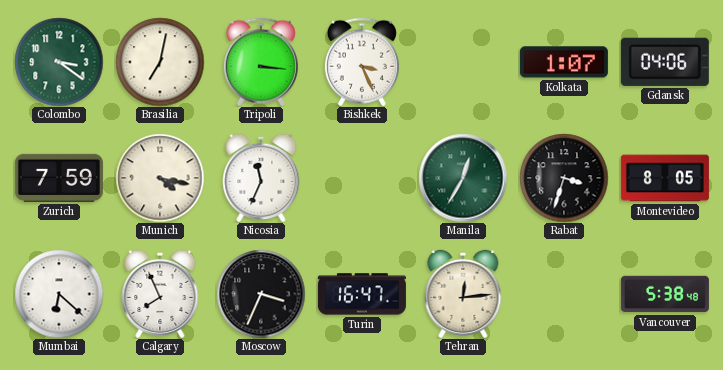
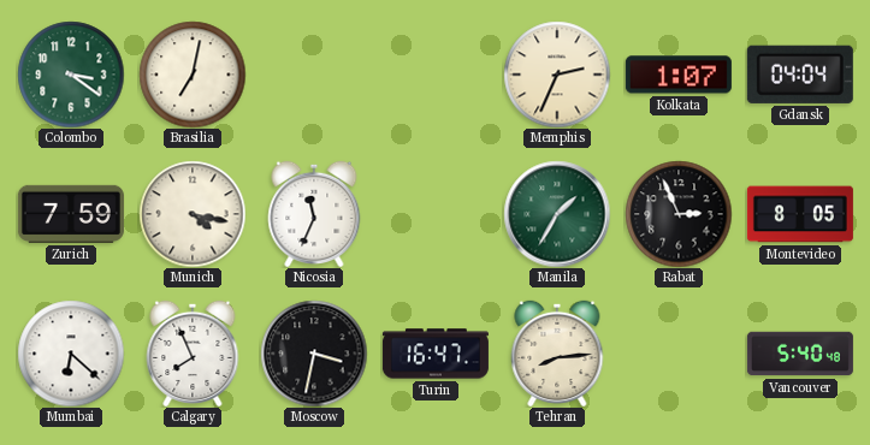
Tripoli: 3:16 -> none (261, 62)
Bishkek: 3:26 -> none (362, 62)
Memphis: none -> 2:34 (557, 75)
Gdansk: 04:06 -> 04:04 (800, 75)
Manila: 12:35 -> 1:35 (557, 214)
Rabat: 3:33 -> 2:56 (679, 214)
Moscow: 3:34 -> 3:32 (314, 354)
Tehran: 12:14 -> 8:14 (557, 352)
Vancouver: 5:38 -> 5:40 (800, 354)
